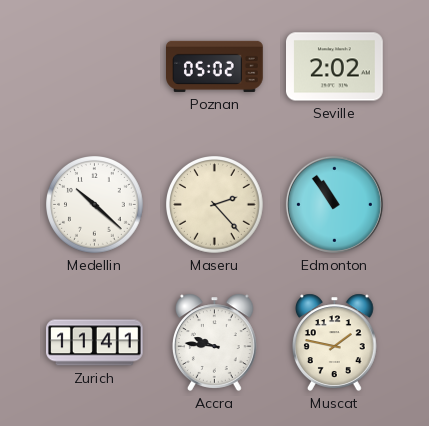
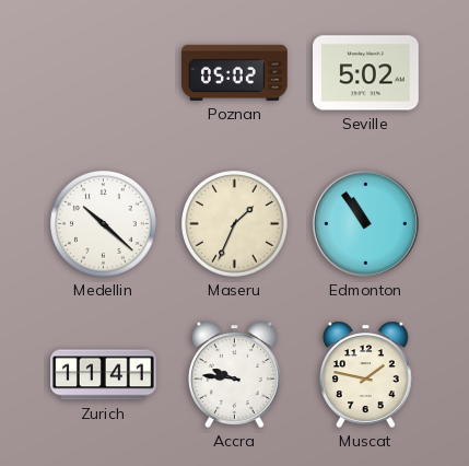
Seville: 2:02 -> 5:02 (366, 73)
Maseru: 2:23 -> 1:34 (235, 224)
